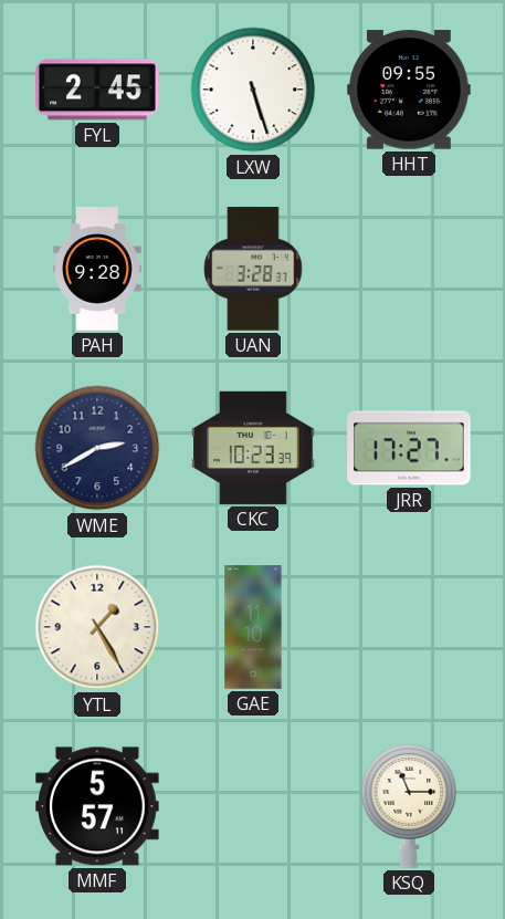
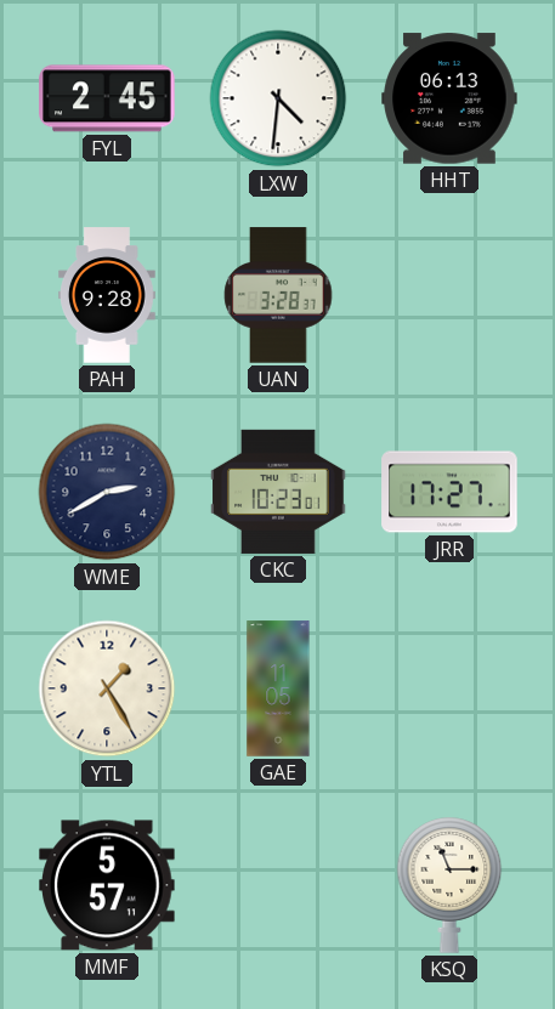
LXW: 5:27 -> 4:31 (278, 98)
HHT: 09:55 -> 06:13 (449, 98)
CKC: 10:23:39 -> 10:23:01 (278, 492)
GAE: 11:10 -> 11:05 (278, 688)
